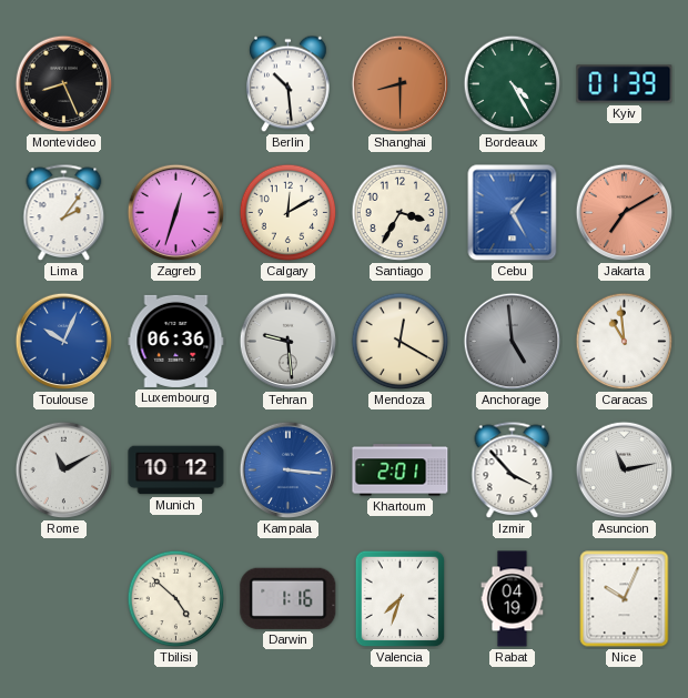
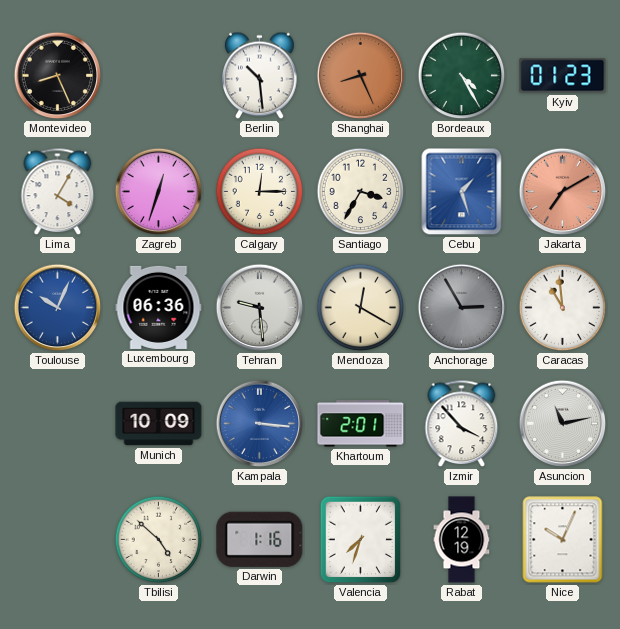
Shanghai: 8:30 -> 8:26 (361, 76)
Kyiv: 01:39 -> 01:23 (563, 76)
Lima: 2:06 -> 4:05 (58, 192)
Calgary: 12:10 -> 12:15 (260, 192)
Cebu: 1:25 -> 1:27 (462, 192)
Anchorage: 4:59 -> 2:55 (462, 308)
Rome: 11:10 -> none (64, 471)
Munich: 10:12 -> 10:09 (159, 424)
Rabat: 04:19 -> 12:19 (462, 540)
